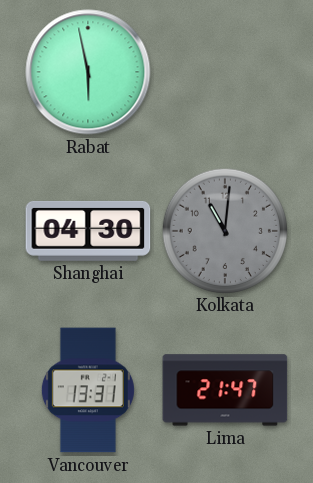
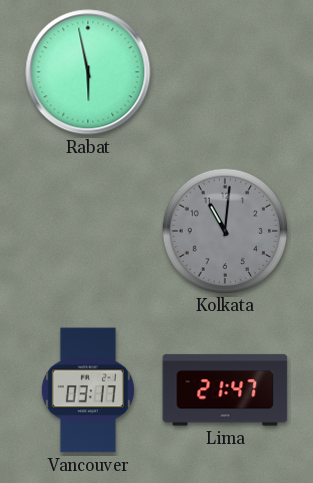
Shanghai: 04:30 -> none (88, 231)
Vancouver: 13:31 -> 03:17 (88, 390)
